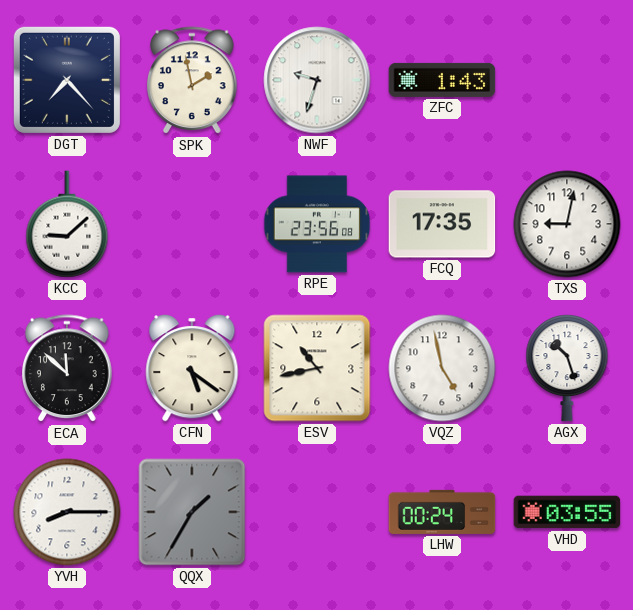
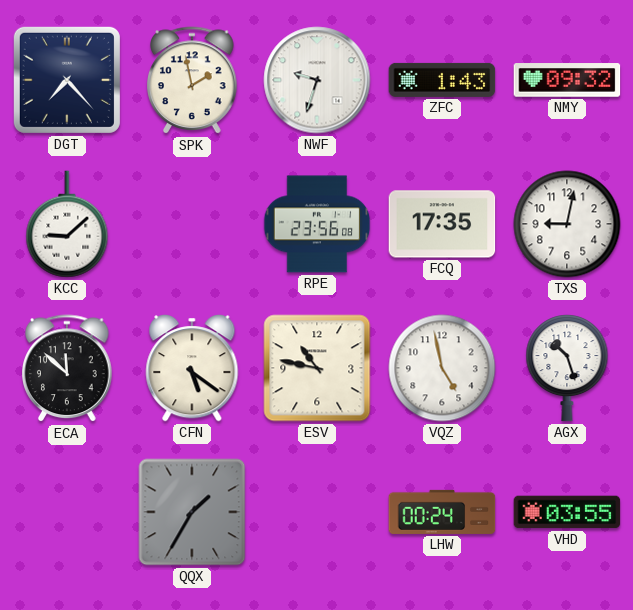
NMY: none -> 09:32 (567, 80)
ESV: 10:43 -> 10:47 (317, 368)
YVH: 8:15 -> none (67, 512)
